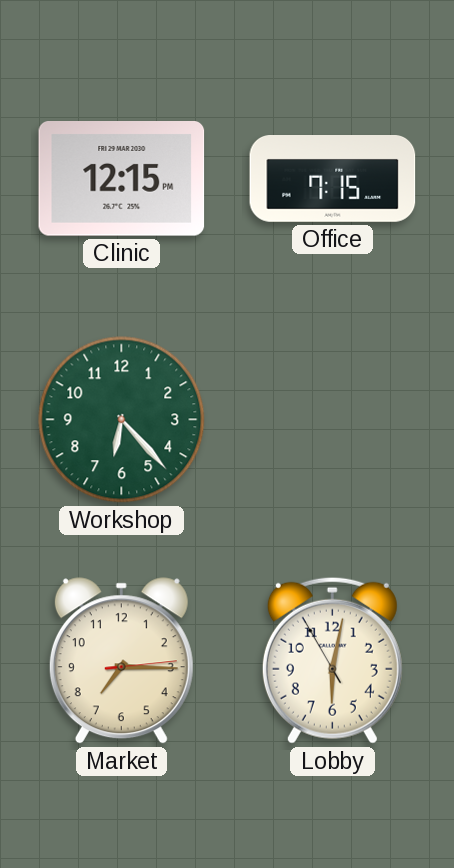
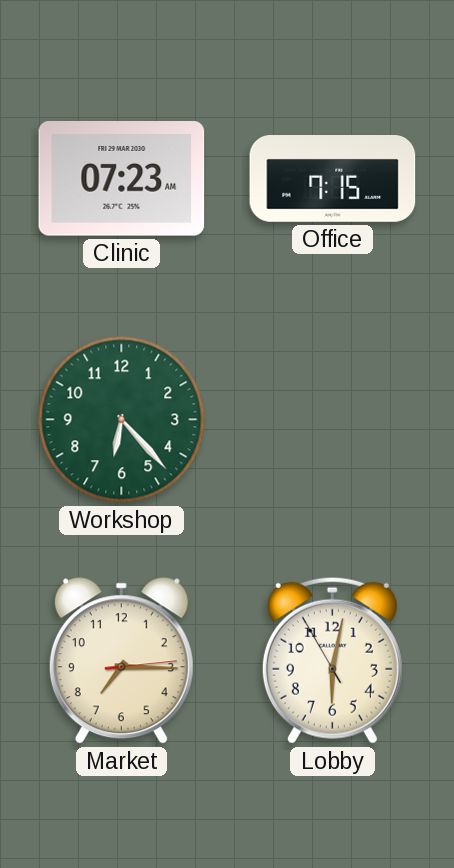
Clinic: 12:15 -> 07:23 (122, 179)
